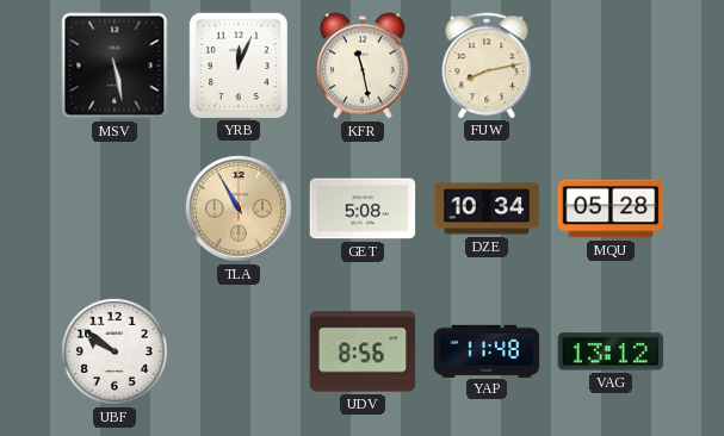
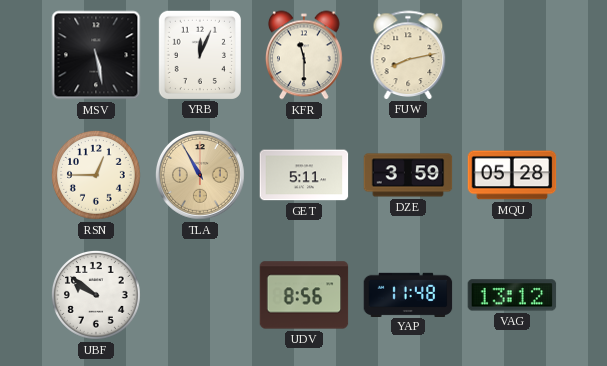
KFR: 11:28 -> 11:30 (305, 55)
RSN: none -> 12:45 (96, 175)
GET: 5:08 -> 5:11 (304, 175)
DZE: 10:34 -> 3:59 (408, 175)
